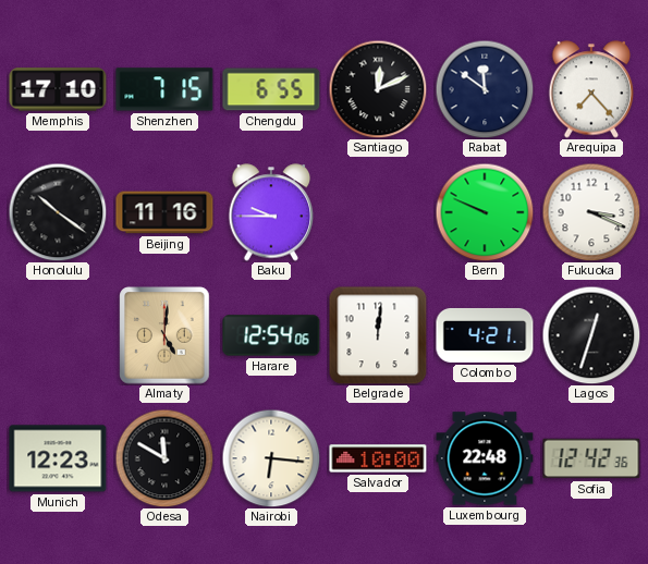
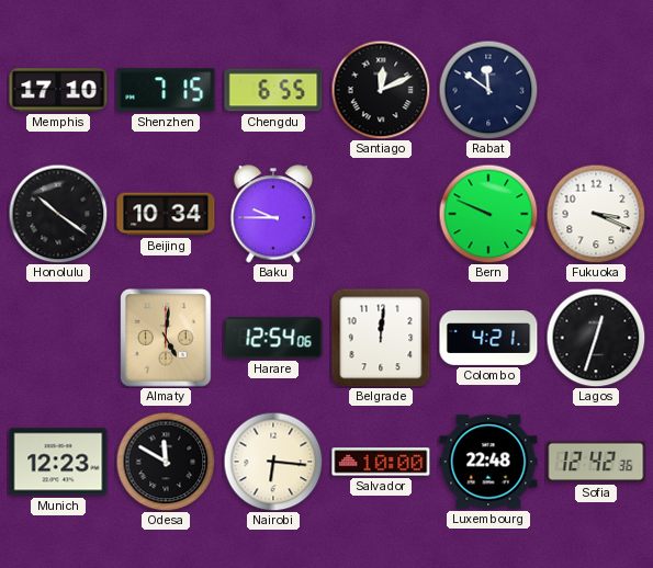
Arequipa: 7:23 -> none (591, 89)
Beijing: 11:16 -> 10:34 (166, 214)
